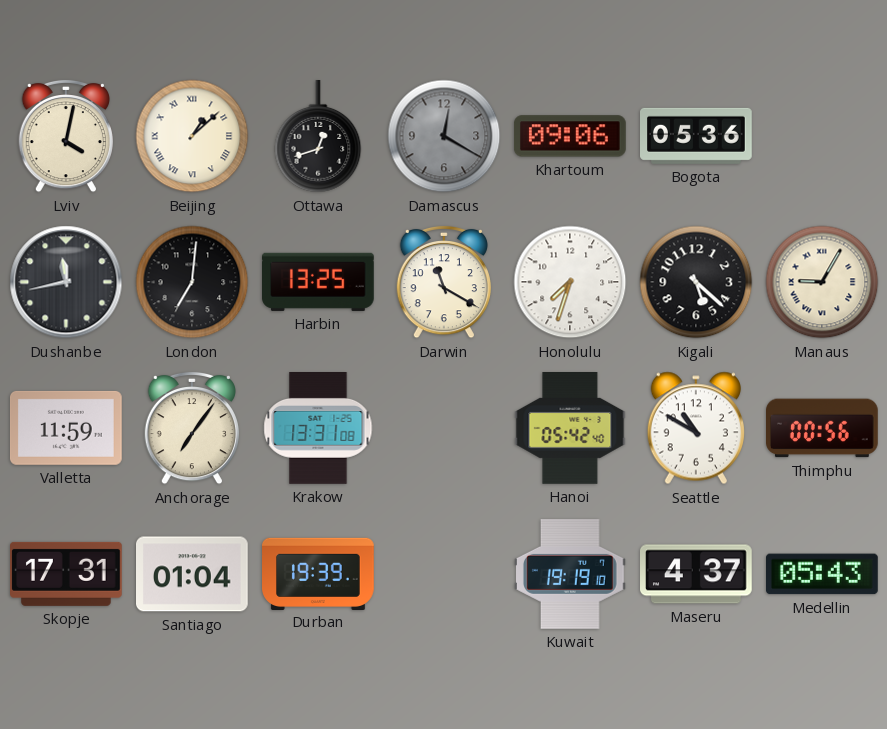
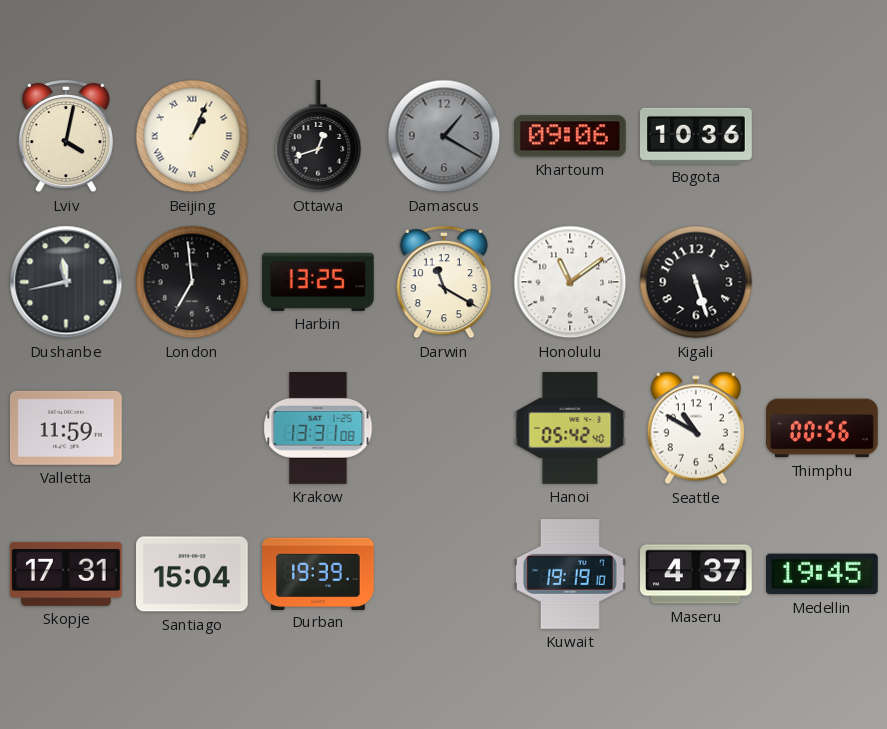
Beijing: 1:08 -> 1:04 (192, 136)
Damascus: 12:20 -> 1:20 (444, 136)
Bogota: 05:36 -> 10:36 (697, 136)
London: 7:01 -> 6:59 (192, 282)
Honolulu: 7:33 -> 11:09 (570, 282)
Kigali: 5:22 -> 5:27 (696, 282)
Manaus: 9:05 -> none (822, 282)
Anchorage: 7:06 -> none (192, 428)
Santiago: 01:04 -> 15:04 (193, 574)
Medellin: 05:43 -> 19:45 (823, 574)
